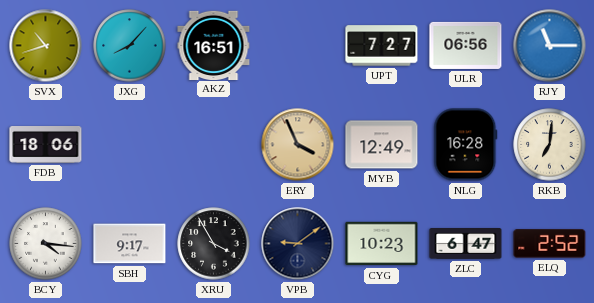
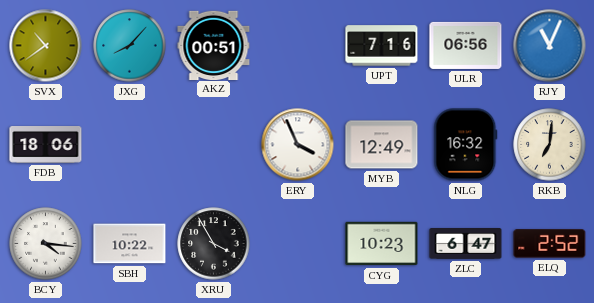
SVX: 10:42 -> 10:39 (46, 46)
AKZ: 16:51 -> 00:51 (214, 45)
UPT: 7:27 -> 7:16 (382, 46)
RJY: 11:15 -> 11:04 (550, 46)
ERY dial: champagne -> white (298, 145)
NLG: 16:28 -> 16:32 (466, 145)
SBH: 9:17 -> 10:22 (130, 244)
VPB: 9:09 -> none (298, 244)
